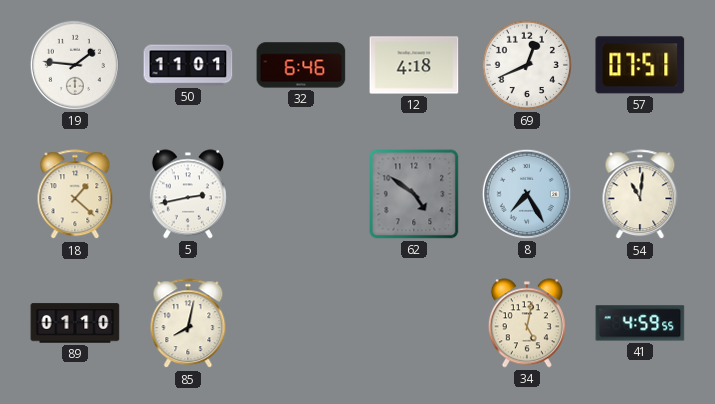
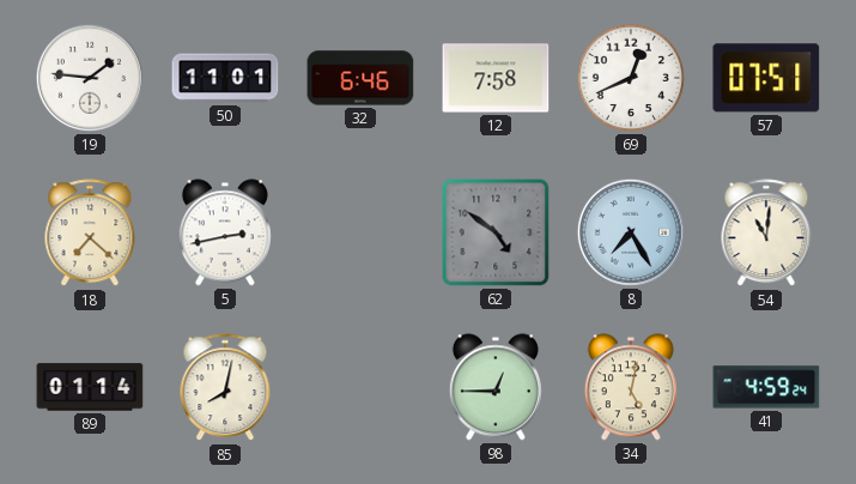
12: 4:18 -> 7:58 (496, 78)
18: 1:22 -> 7:22 (90, 234)
89: 01:10 -> 01:14 (90, 387)
98: none -> 12:45 (496, 387)
41: 4:59:55 -> 4:59:24 (766, 387)
